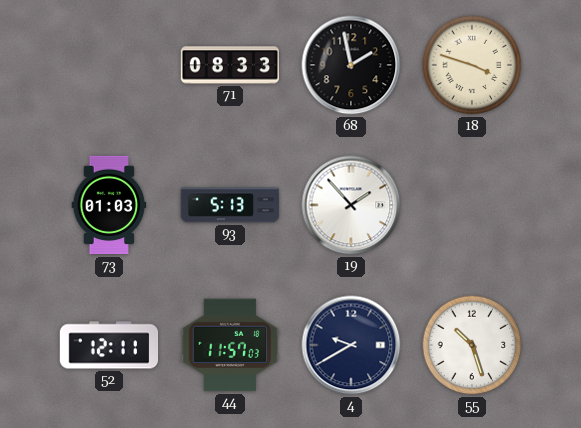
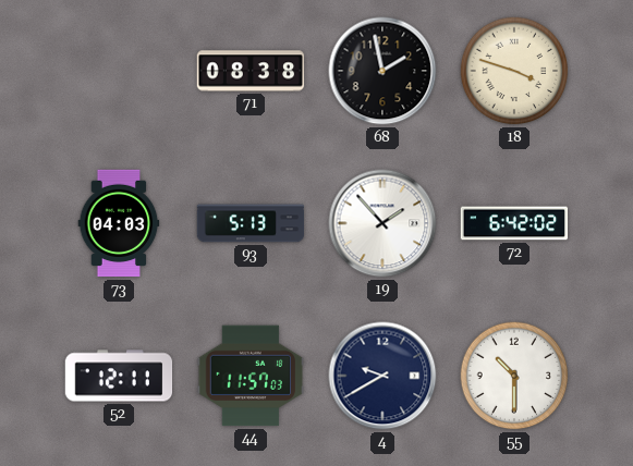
71: 08:33 -> 08:38 (251, 71)
73: 01:03 -> 04:03 (119, 223)
72: none -> 6:42 (514, 223)
55: 10:27 -> 10:30 (514, 376)
